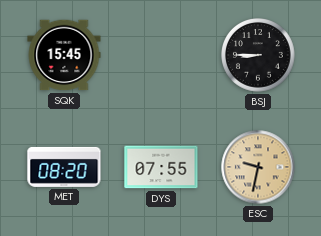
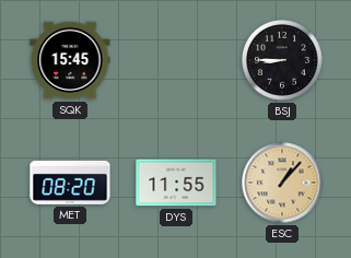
DYS: 07:55 -> 11:55 (176, 183)
ESC: 9:32 -> 1:07 (282, 183)
